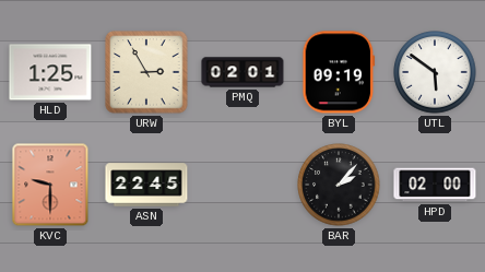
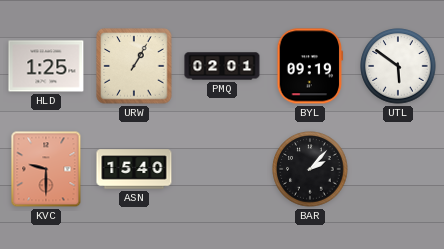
URW: 2:55 -> 1:05 (134, 66)
ASN: 22:45 -> 15:40 (134, 169)
HPD: 02:00 -> none (435, 185)
